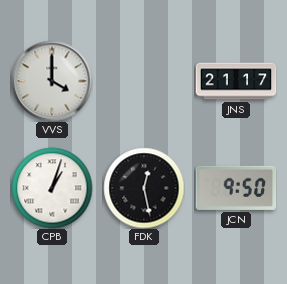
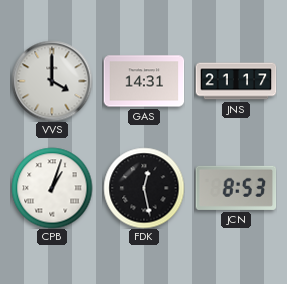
GAS: none -> 14:31 (144, 81)
JCN: 9:50 -> 8:53 (236, 188)
